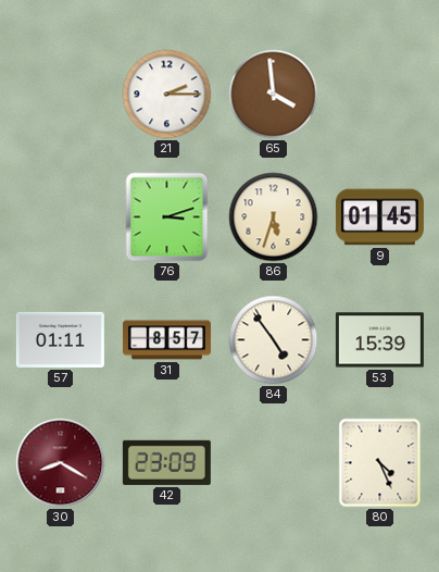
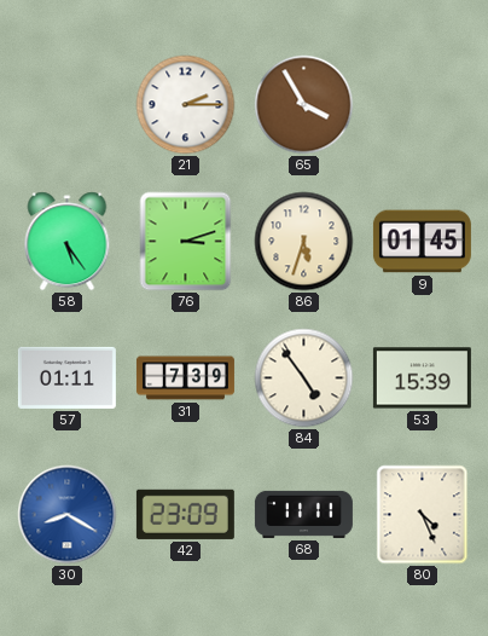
65: 3:59 -> 3:55 (304, 105)
58: none -> 5:24 (68, 242)
31: 8:57 -> 7:39 (185, 378)
30 dial: burgundy -> blue (68, 515)
68: none -> 11:11 (303, 514)
